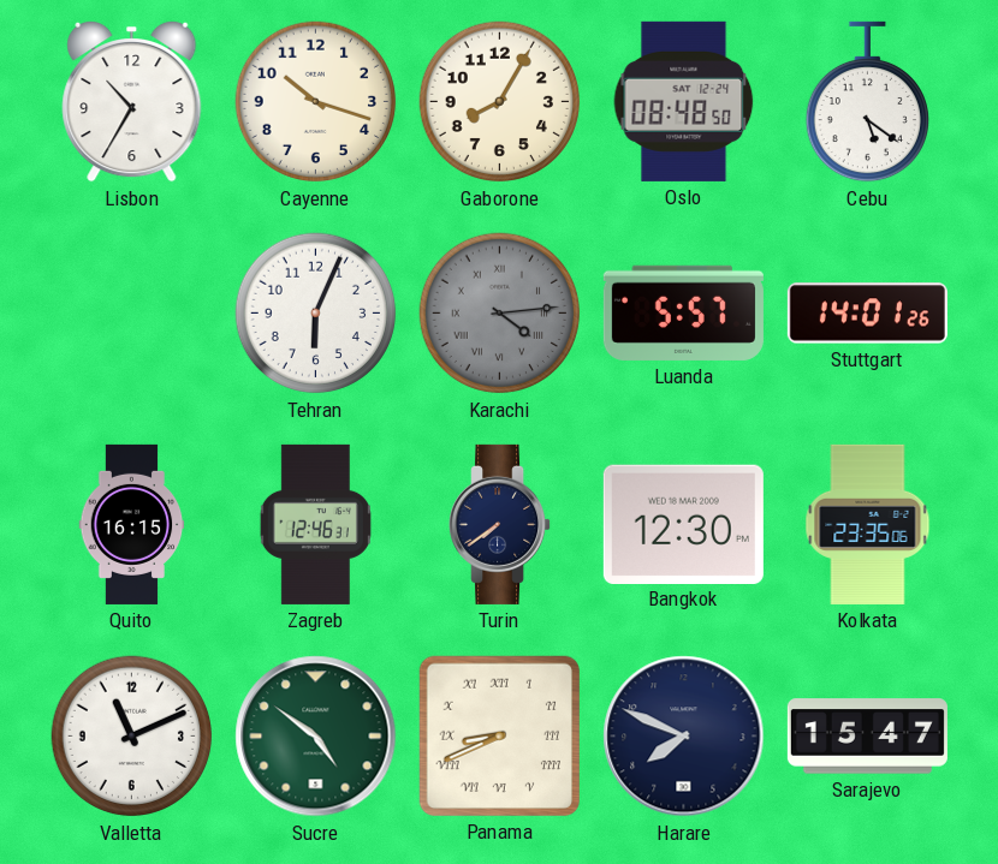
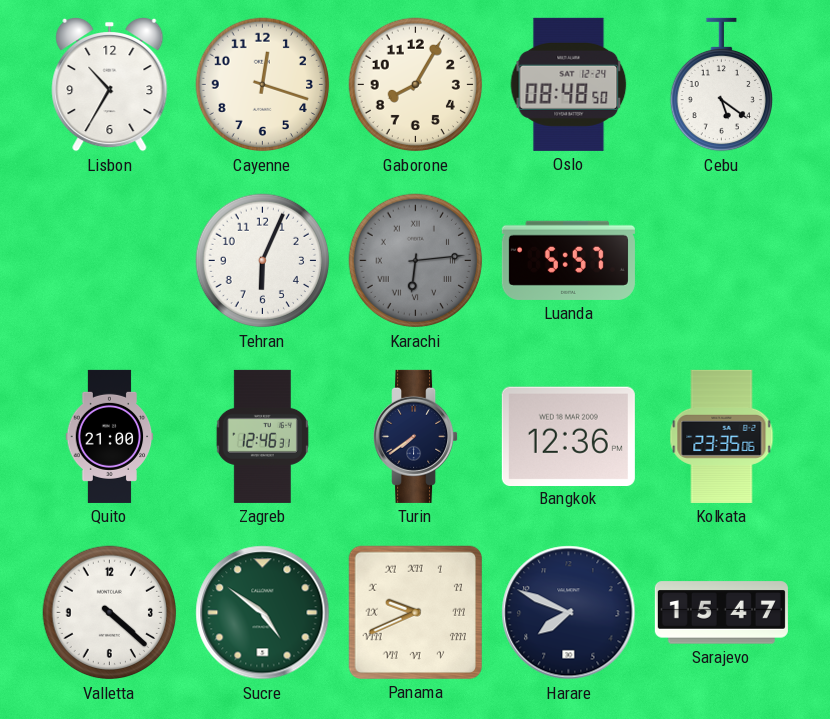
Cayenne: 10:18 -> 12:18 (263, 85)
Karachi: 4:14 -> 6:14 (416, 261)
Stuttgart: 14:01 -> none (867, 314)
Quito: 16:15 -> 21:00 (110, 436)
Bangkok: 12:30 -> 12:36 (568, 436)
Valletta: 11:11 -> 4:22 (110, 613)
Panama: 8:41 -> 9:41 (415, 612)
